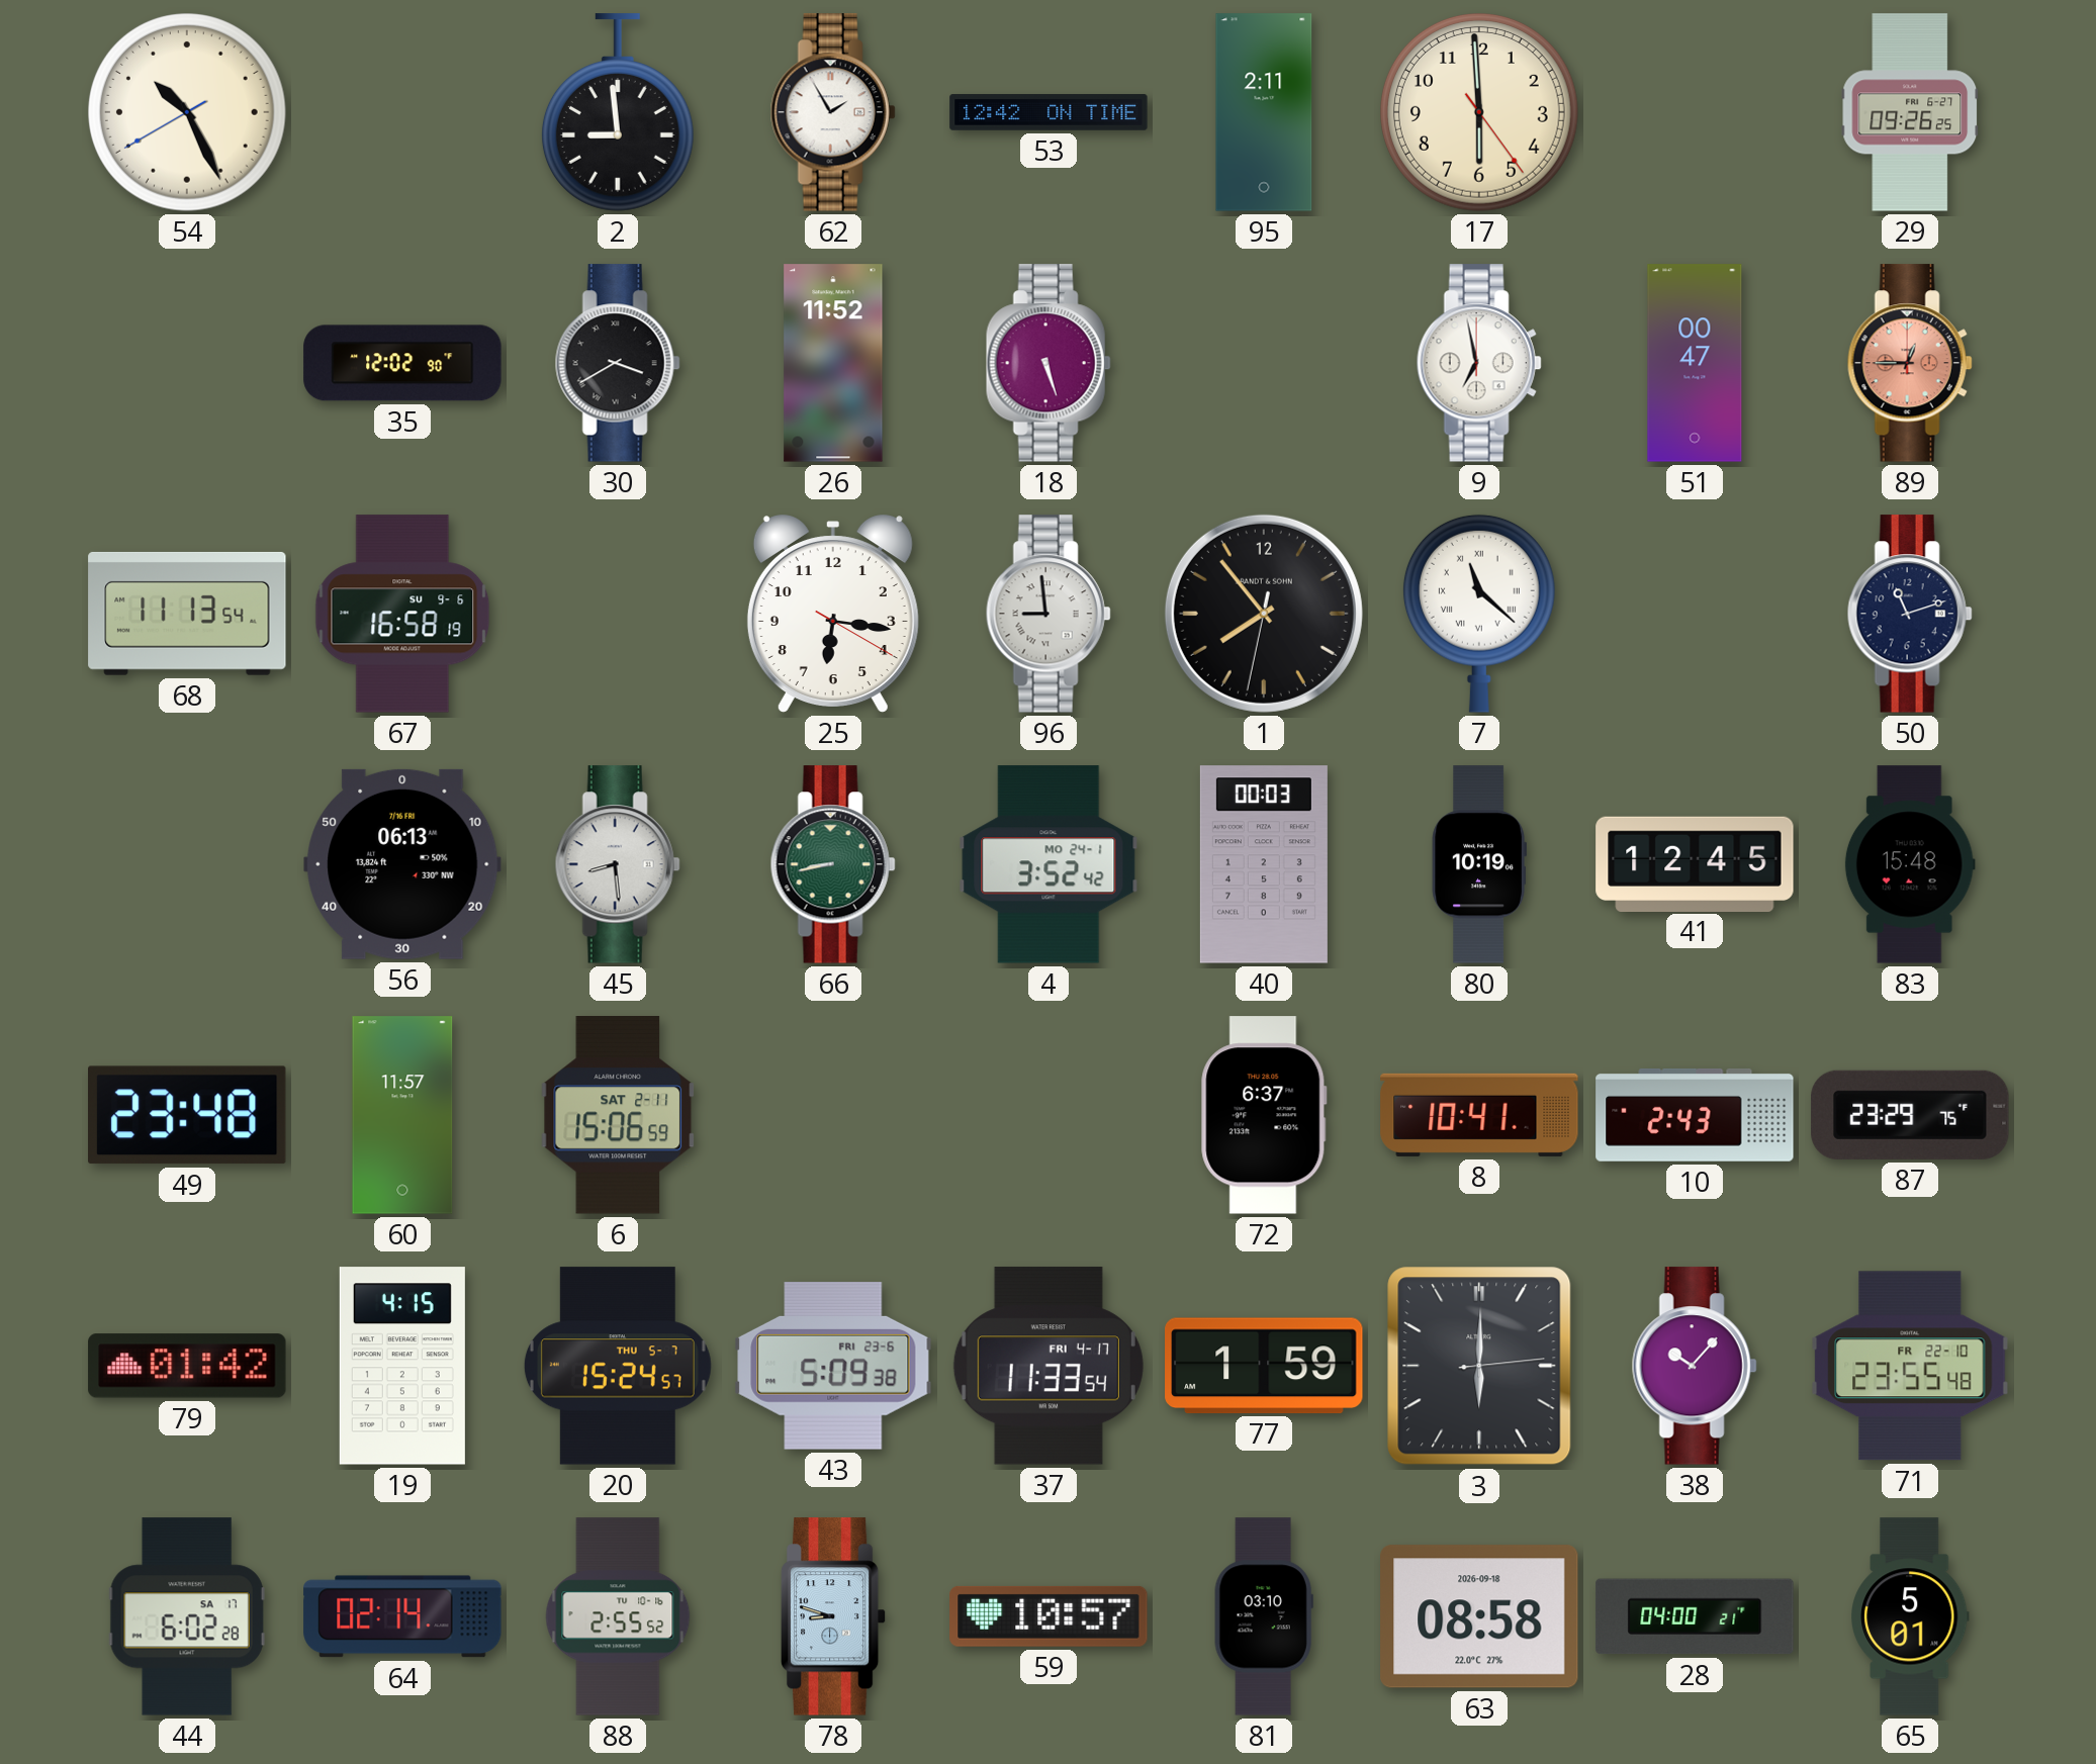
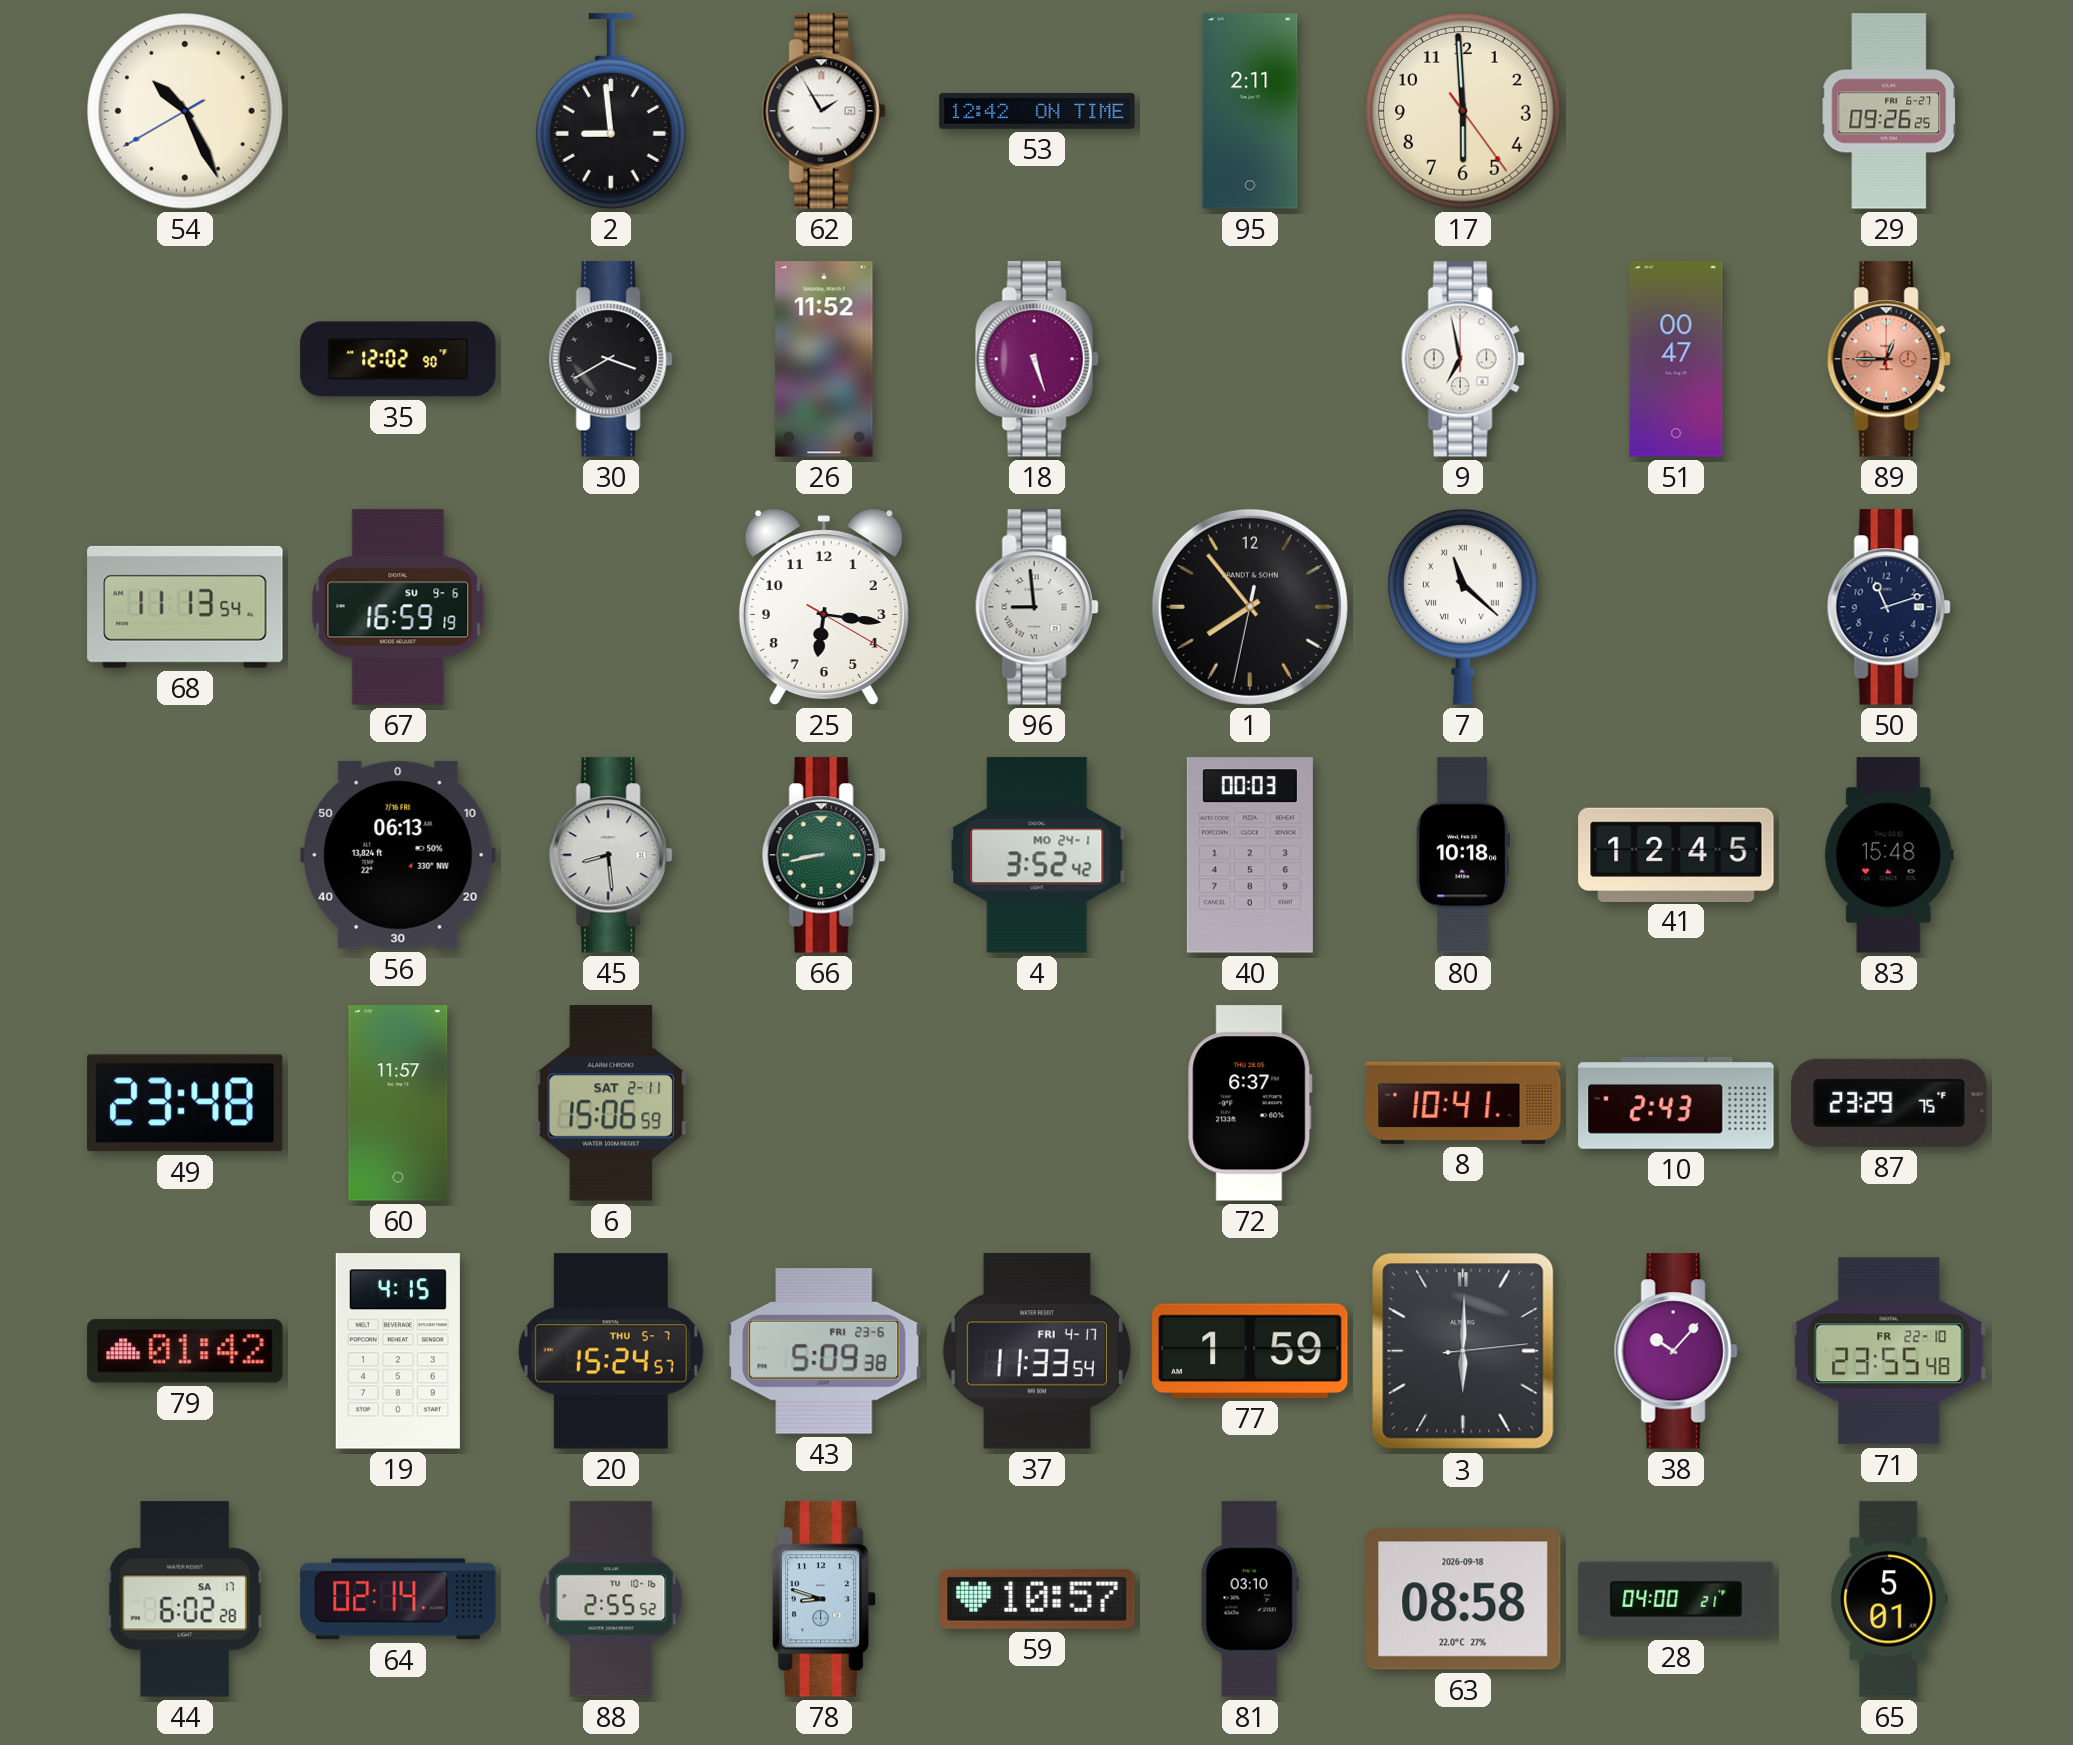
67: 16:58 -> 16:59 (398, 607)
80: 10:19 -> 10:18 (1463, 855)
